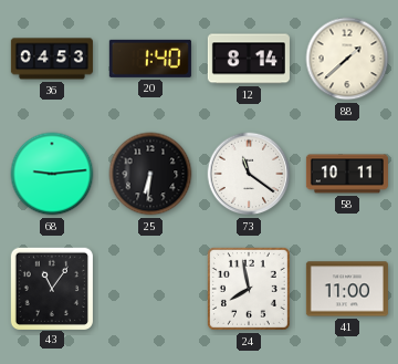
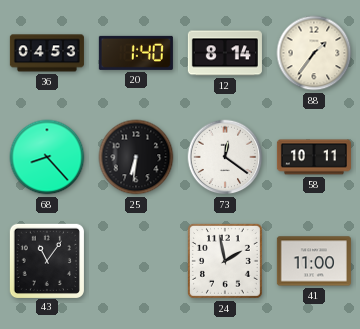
88: 1:38 -> 1:36 (314, 53)
68: 9:14 -> 8:23 (47, 157)
73: 11:21 -> 12:21 (225, 157)
24: 7:58 -> 1:58 (225, 261)
